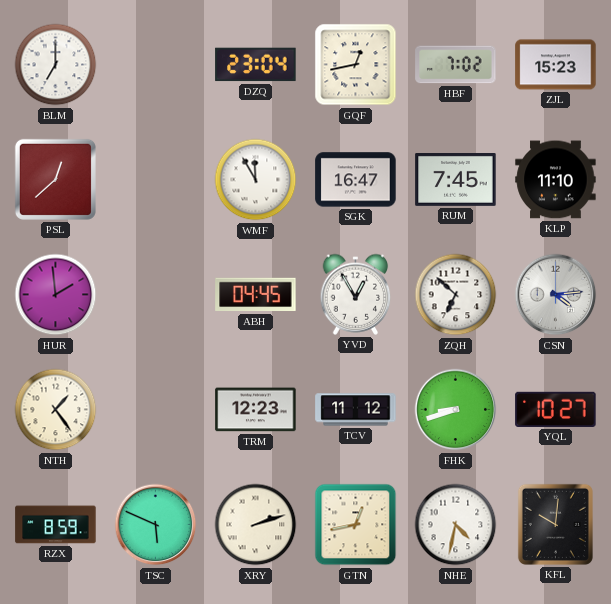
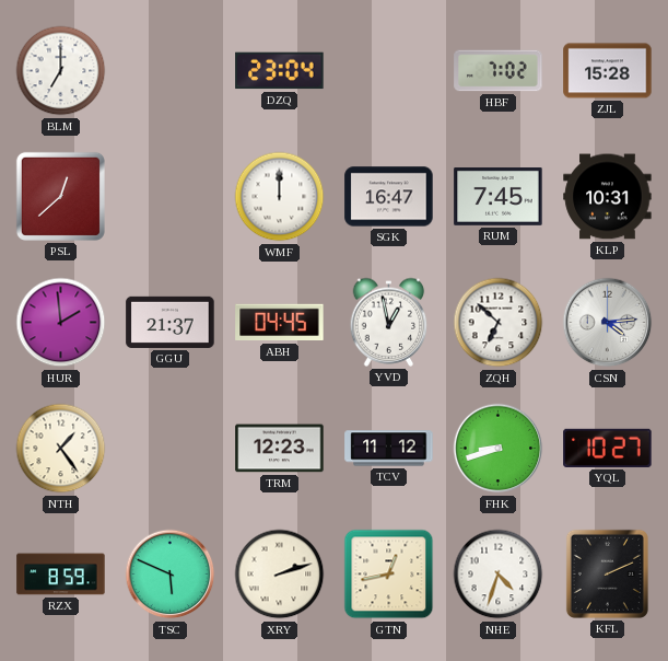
GQF: 12:43 -> none (356, 65)
ZJL: 15:23 -> 15:28 (608, 71)
WMF: 11:55 -> 12:00 (280, 197)
KLP: 11:10 -> 10:31 (608, 197)
GGU: none -> 21:37 (171, 322)
YVD: 12:55 -> 12:58 (389, 322)
NHE: 4:32 -> 4:33 (499, 575)
KFL: 10:01 -> 2:11 (607, 573)
